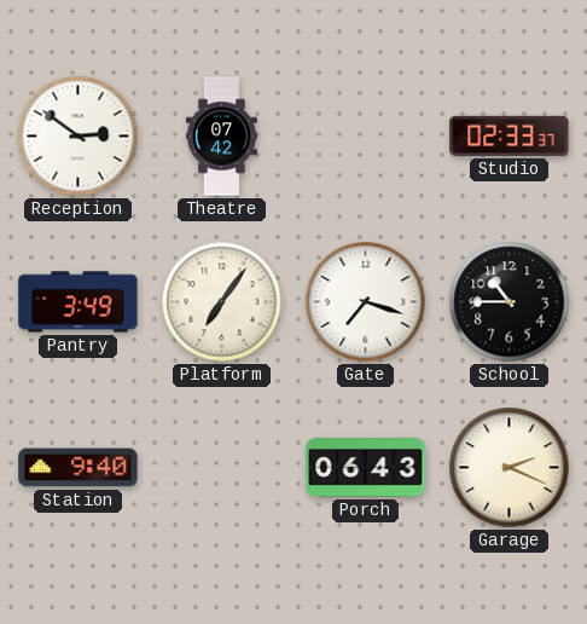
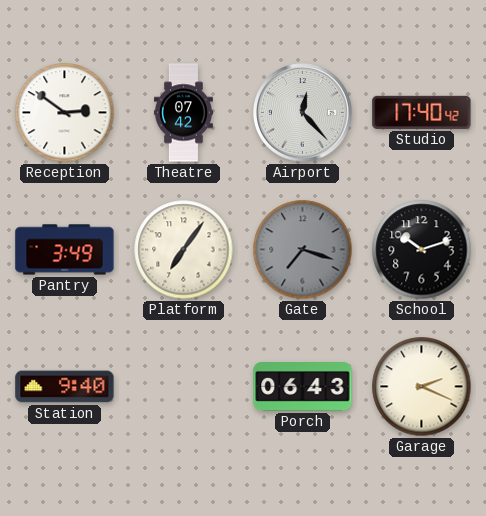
Airport: none -> 12:23 (303, 113)
Studio: 02:33 -> 17:40 (422, 112)
Gate dial: white -> grey (303, 250)
School: 10:45 -> 10:12 (422, 250)
